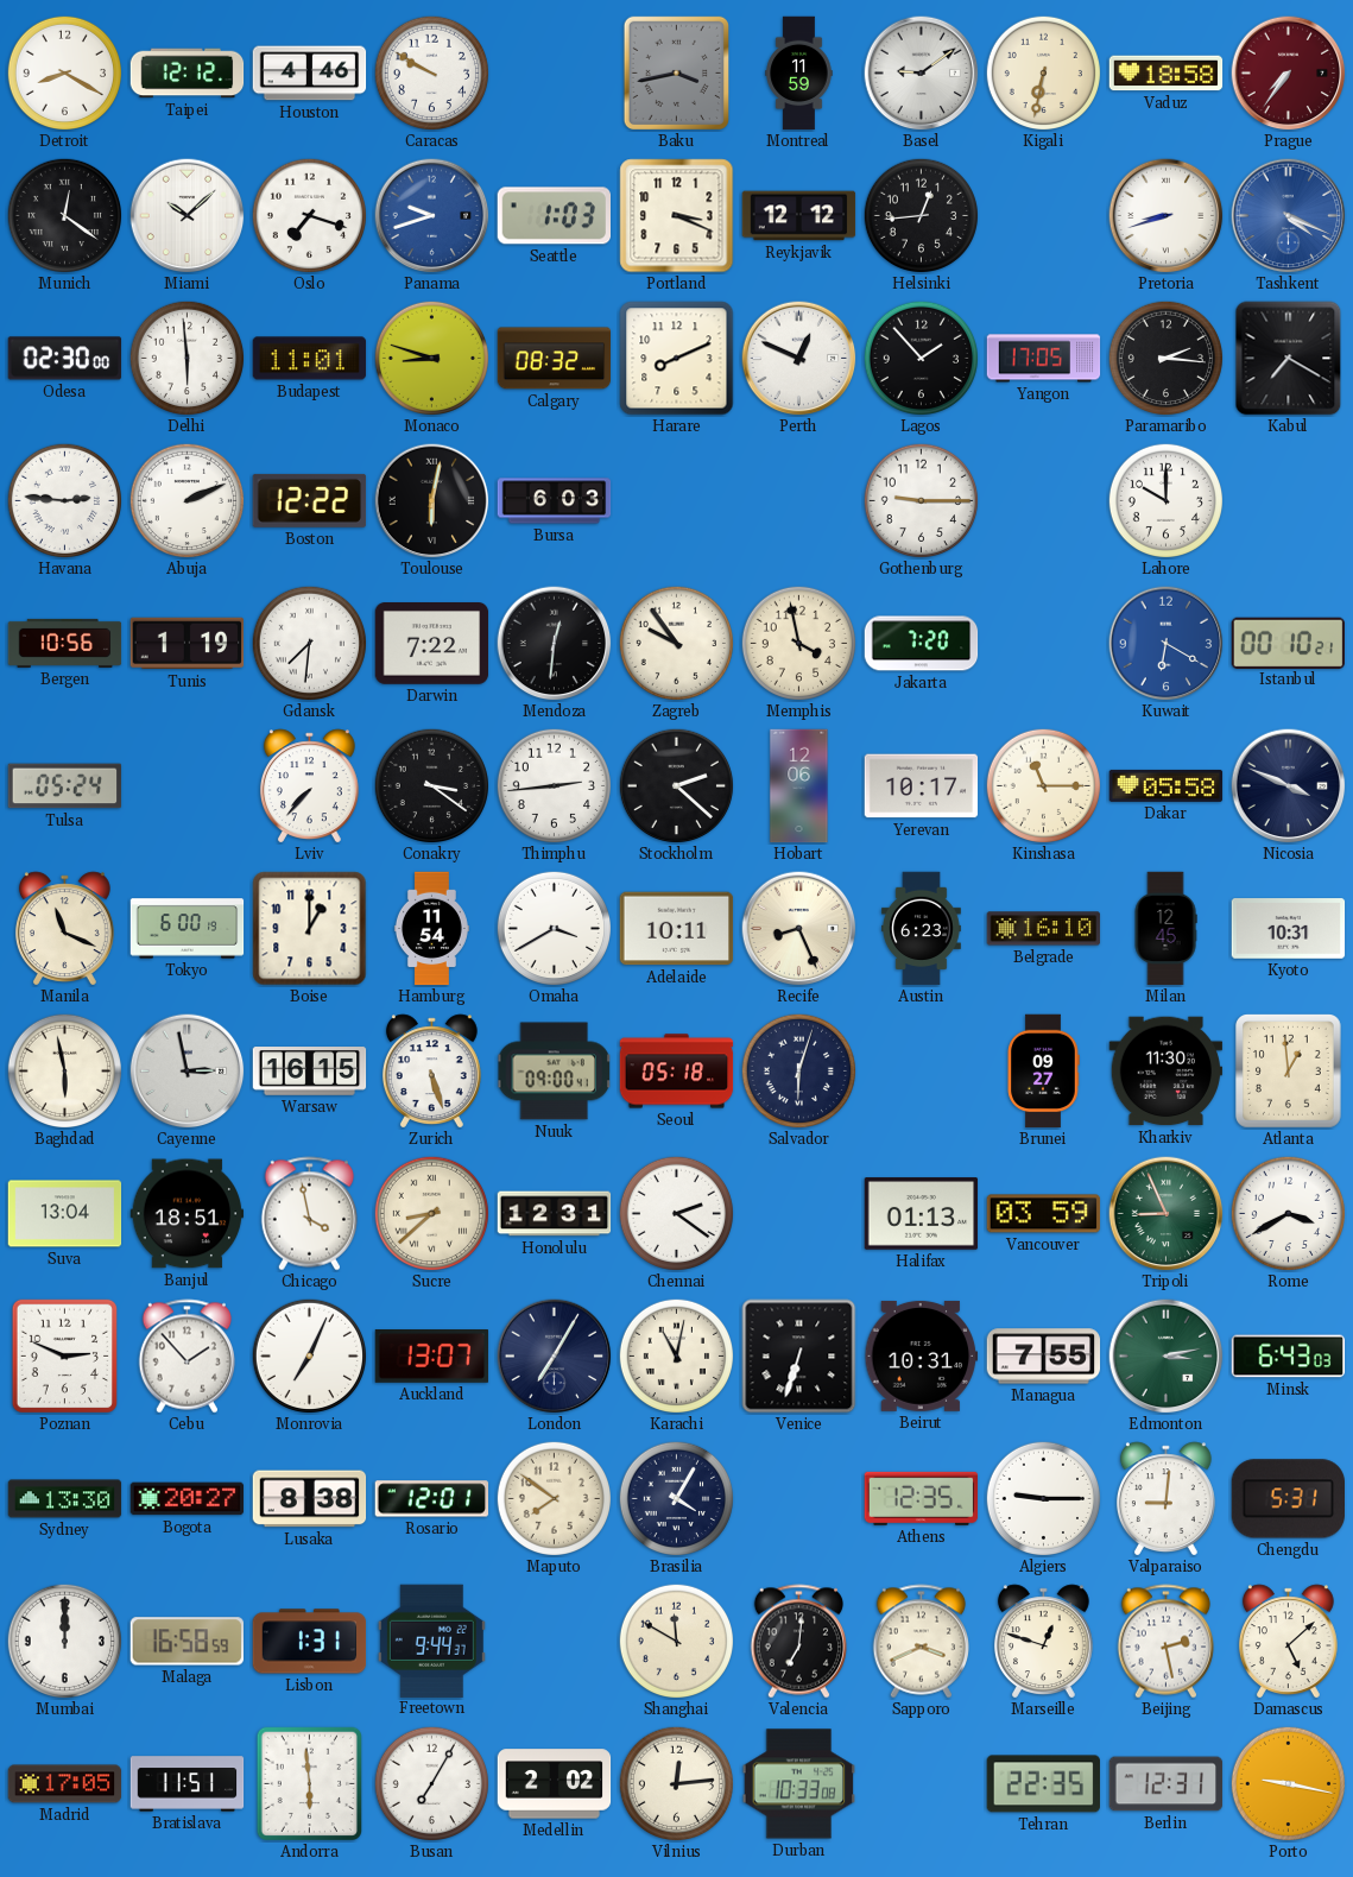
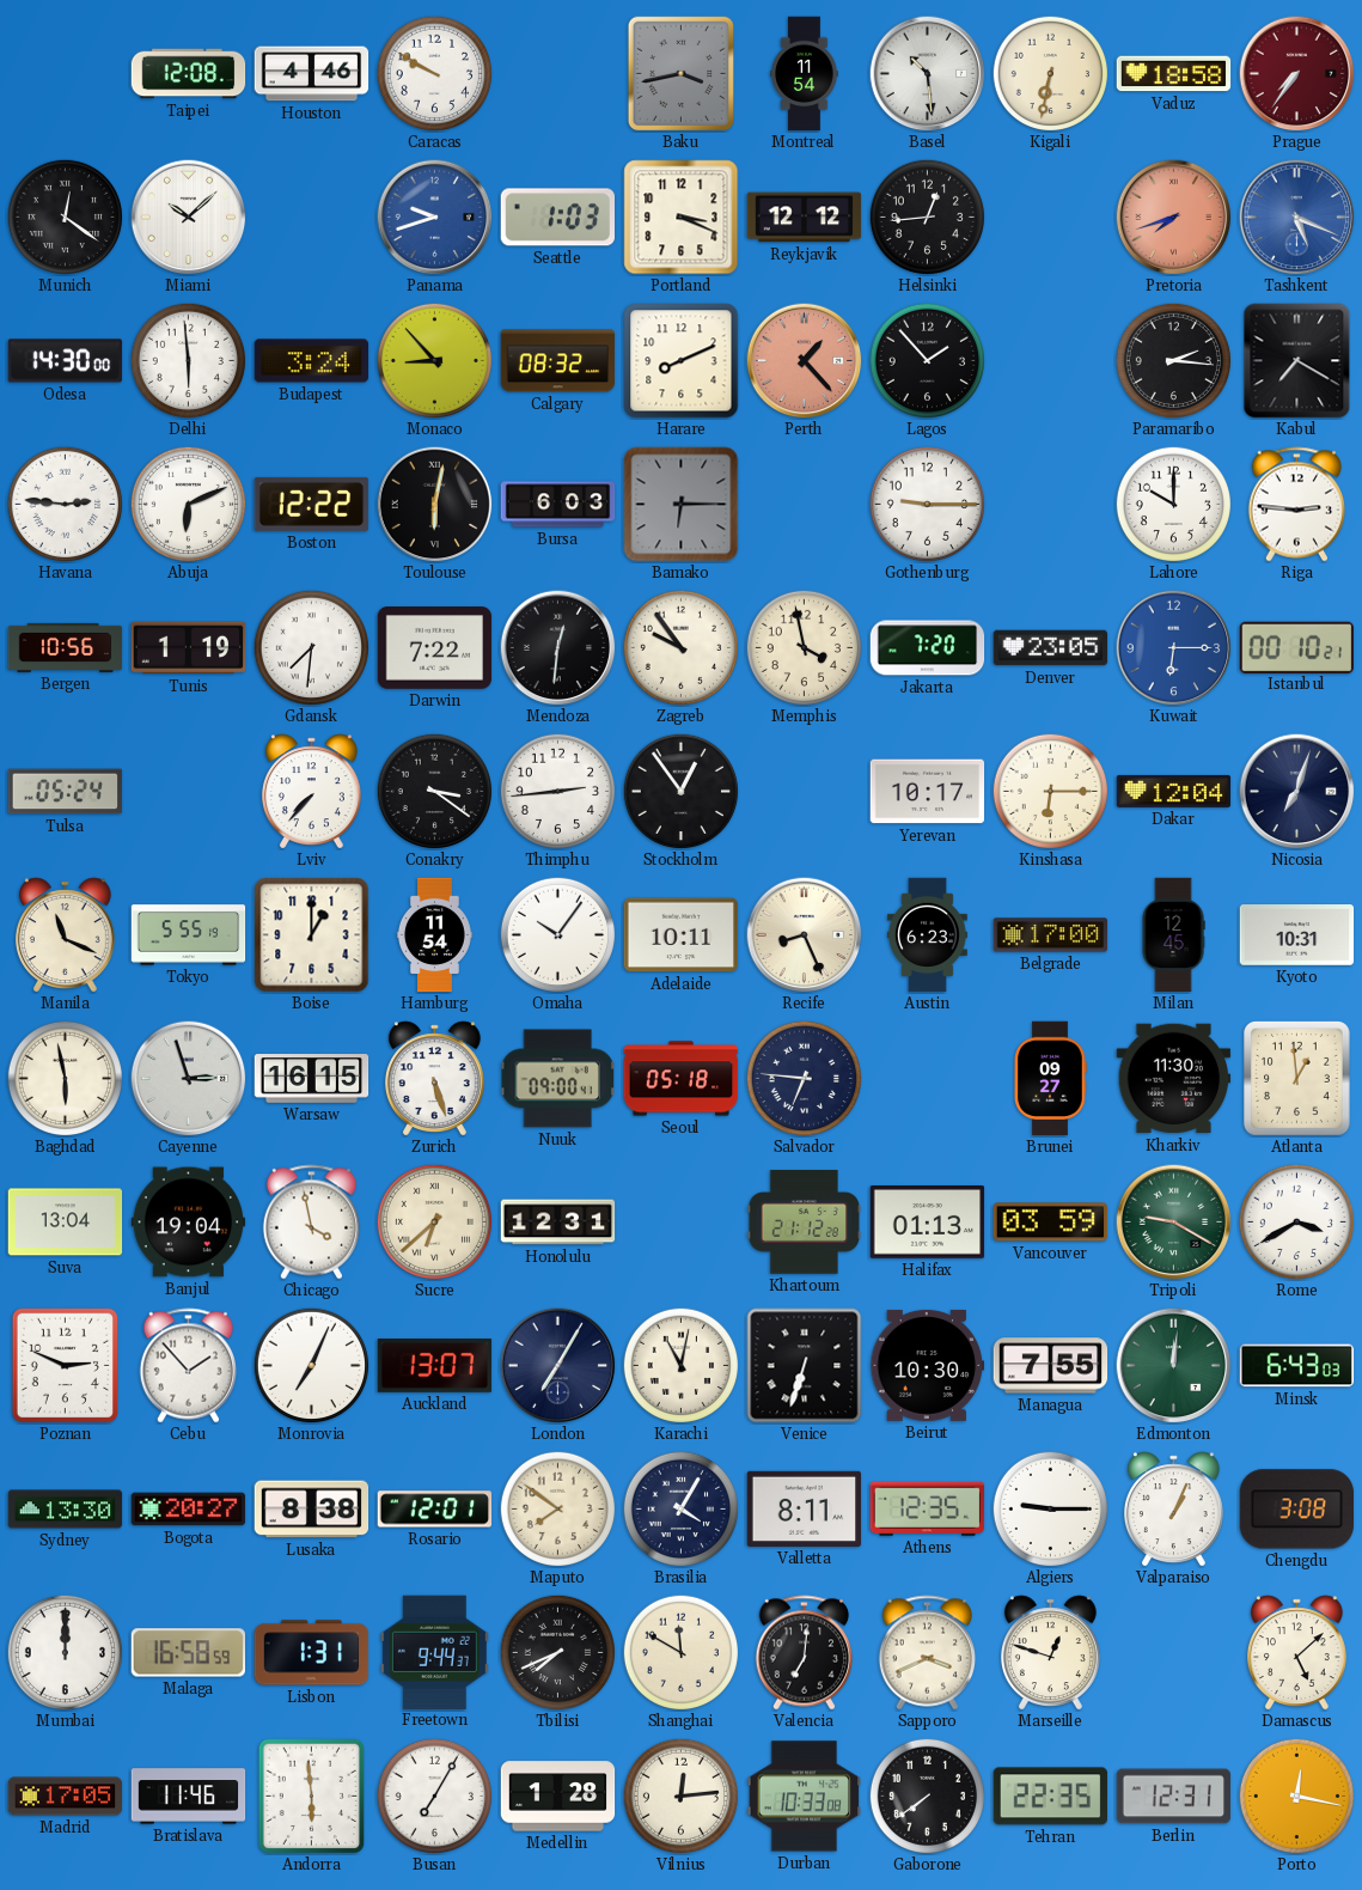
Detroit: 8:20 -> none (64, 72)
Taipei: 12:12 -> 12:08 (189, 74)
Montreal: 11:59 -> 11:54 (805, 74)
Basel: 9:09 -> 10:29 (928, 74)
Oslo: 7:18 -> none (309, 215)
Pretoria: 8:42 -> 7:42 (1174, 218)
Pretoria dial: white -> salmon (1174, 218)
Tashkent: 4:19 -> 5:19 (1297, 218)
Odesa: 02:30 -> 14:30 (66, 361)
Budapest: 11:01 -> 3:24 (312, 361)
Monaco: 8:48 -> 8:53 (434, 360)
Perth: 12:49 -> 1:23 (805, 361)
Perth dial: white -> salmon (805, 361)
Yangon: 17:05 -> none (1044, 359)
Abuja: 2:11 -> 6:11 (188, 504)
Bamako: none -> 6:15 (682, 505)
Riga: none -> 2:46 (1296, 505)
Denver: none -> 23:05 (1051, 648)
Kuwait: 6:20 -> 6:15 (1174, 648)
Stockholm: 2:22 -> 12:54 (680, 791)
Hobart: 12:06 -> none (799, 786)
Kinshasa: 11:15 -> 6:15 (1050, 791)
Dakar: 05:58 -> 12:04 (1174, 791)
Nicosia: 3:49 -> 7:03 (1297, 792)
Tokyo: 6:00 -> 5:55 (189, 935)
Omaha: 3:40 -> 10:06 (557, 934)
Belgrade: 16:10 -> 17:00 (1051, 935)
Cayenne: 2:58 -> 2:57 (189, 1079)
Salvador: 6:03 -> 6:46 (804, 1078)
Banjul: 18:51 -> 19:04 (189, 1223)
Sucre: 8:38 -> 6:38 (434, 1221)
Chennai: 2:21 -> none (676, 1213)
Khartoum: none -> 21:12 (805, 1223)
Tripoli: 8:56 -> 9:20 (1174, 1223)
Beirut: 10:31 -> 10:30 (928, 1365)
Edmonton: 3:13 -> 12:01 (1174, 1366)
Valletta: none -> 8:11 (805, 1508)
Valparaiso: 9:01 -> 1:04 (1173, 1508)
Chengdu: 5:31 -> 3:08 (1296, 1510)
Tbilisi: none -> 7:41 (557, 1652)
Beijing: 2:28 -> none (1165, 1642)
Bratislava: 11:51 -> 11:46 (189, 1797)
Medellin: 2:02 -> 1:28 (558, 1797)
Gaborone: none -> 7:39 (927, 1795)
Porto: 9:17 -> 12:17 (1296, 1795)
